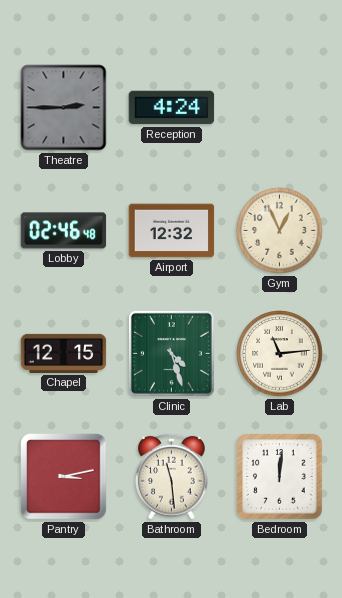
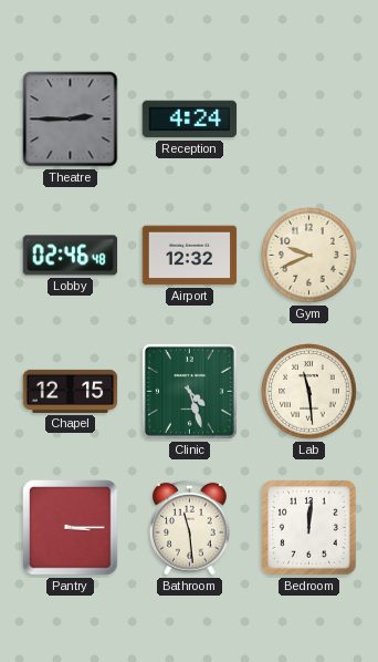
Gym: 12:56 -> 9:41 (309, 256)
Lab: 11:14 -> 11:29 (309, 392)
Pantry: 3:13 -> 3:15 (71, 528)
